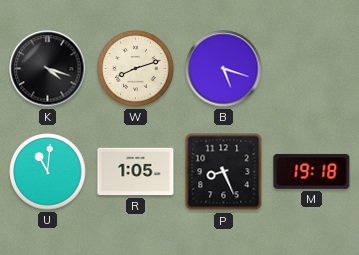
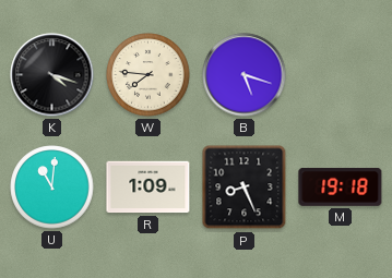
W: 8:12 -> 7:46 (149, 75)
R: 1:05 -> 1:09 (149, 188)
